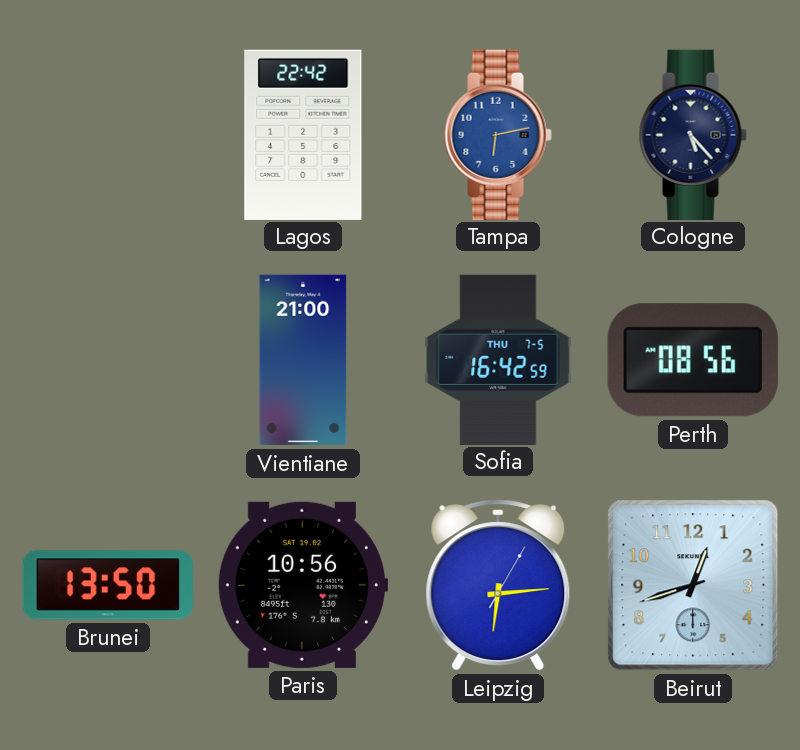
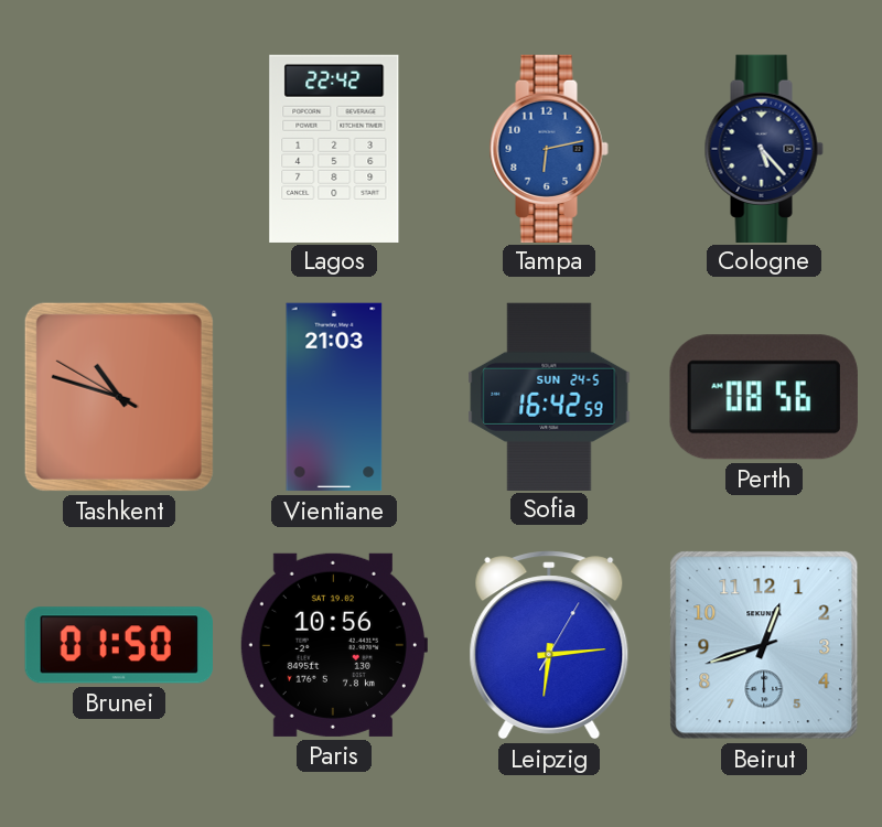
Tashkent: none -> 10:47 (119, 397)
Vientiane: 21:00 -> 21:03 (334, 397)
Sofia date: THU 7-5 -> SUN 24-5 (549, 396)
Brunei: 13:50 -> 01:50 (119, 645)
